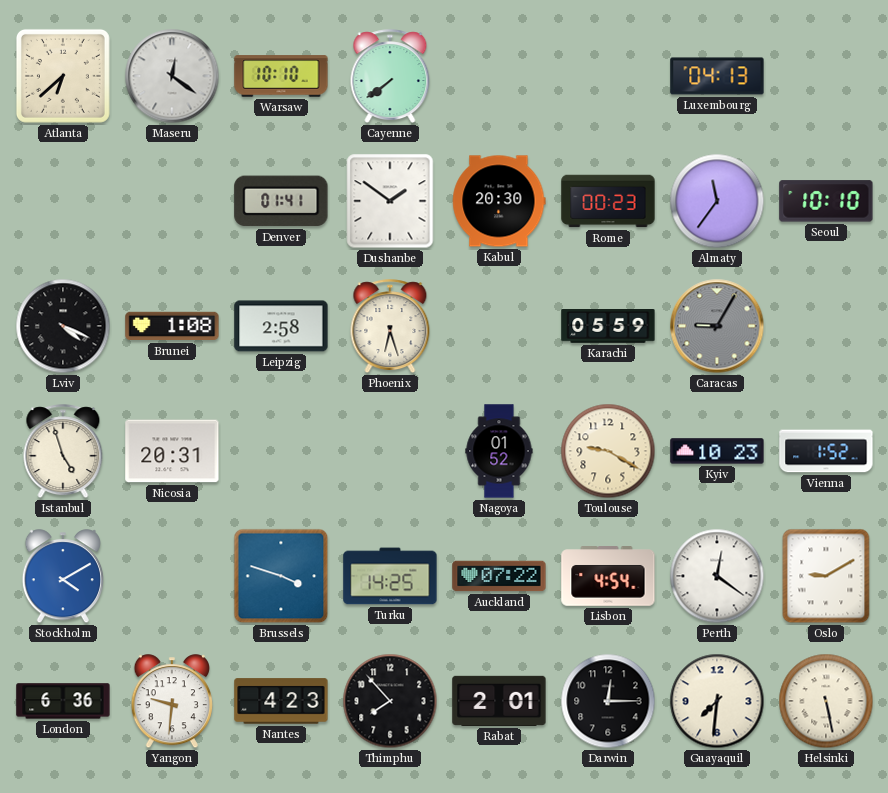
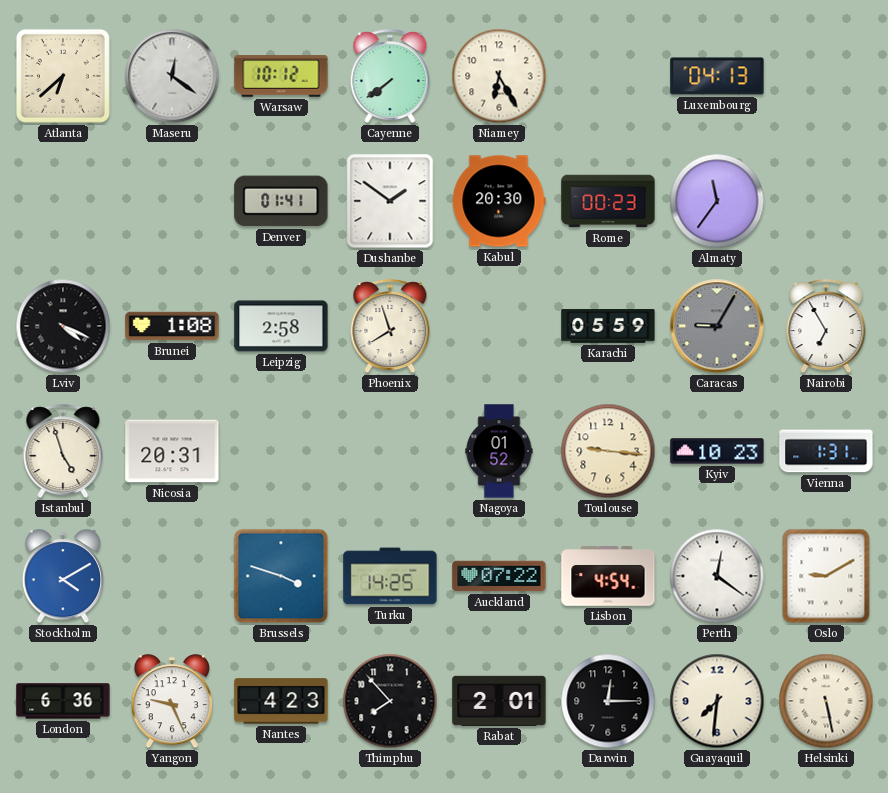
Warsaw: 10:10 -> 10:12 (281, 76)
Niamey: none -> 6:25 (499, 76)
Seoul: 10:10 -> none (826, 201)
Phoenix: 6:27 -> 7:57 (390, 327)
Nairobi: none -> 6:55 (826, 327)
Toulouse: 9:20 -> 9:16 (608, 451)
Vienna: 1:52 -> 1:31 (826, 451)
Yangon: 9:31 -> 9:26 (172, 702)
